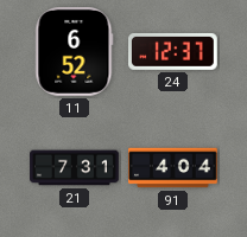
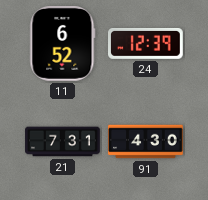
24: 12:37 -> 12:39 (146, 43)
91: 4:04 -> 4:30 (146, 142)
